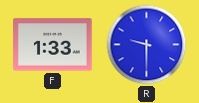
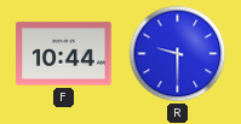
F: 1:33 -> 10:44 (64, 54)
